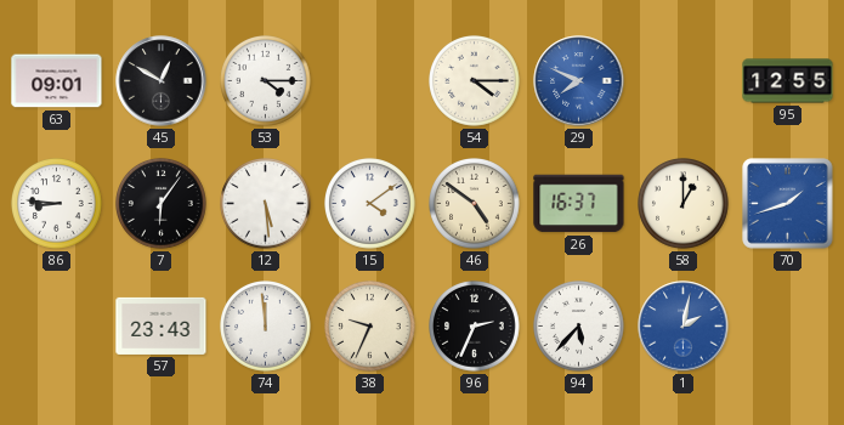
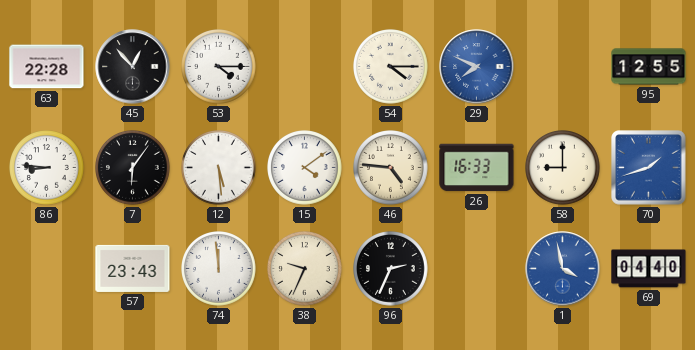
63: 09:01 -> 22:28 (47, 67)
45: 12:50 -> 12:53 (133, 67)
46: 4:51 -> 4:46 (391, 168)
26: 16:37 -> 16:33 (477, 168)
58: 1:00 -> 9:00 (563, 168)
94: 5:37 -> none (579, 327)
1: 2:02 -> 3:58 (563, 269)
69: none -> 04:40 (649, 269)
